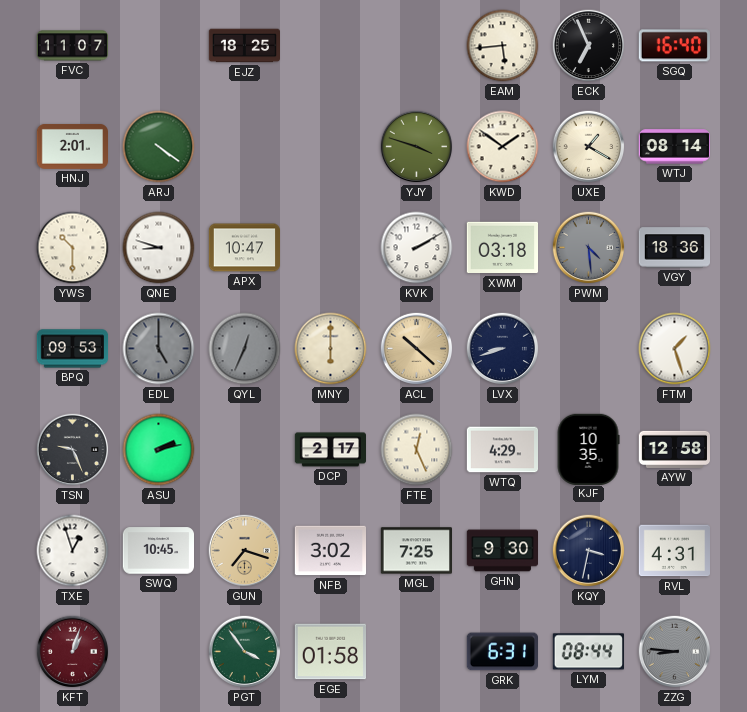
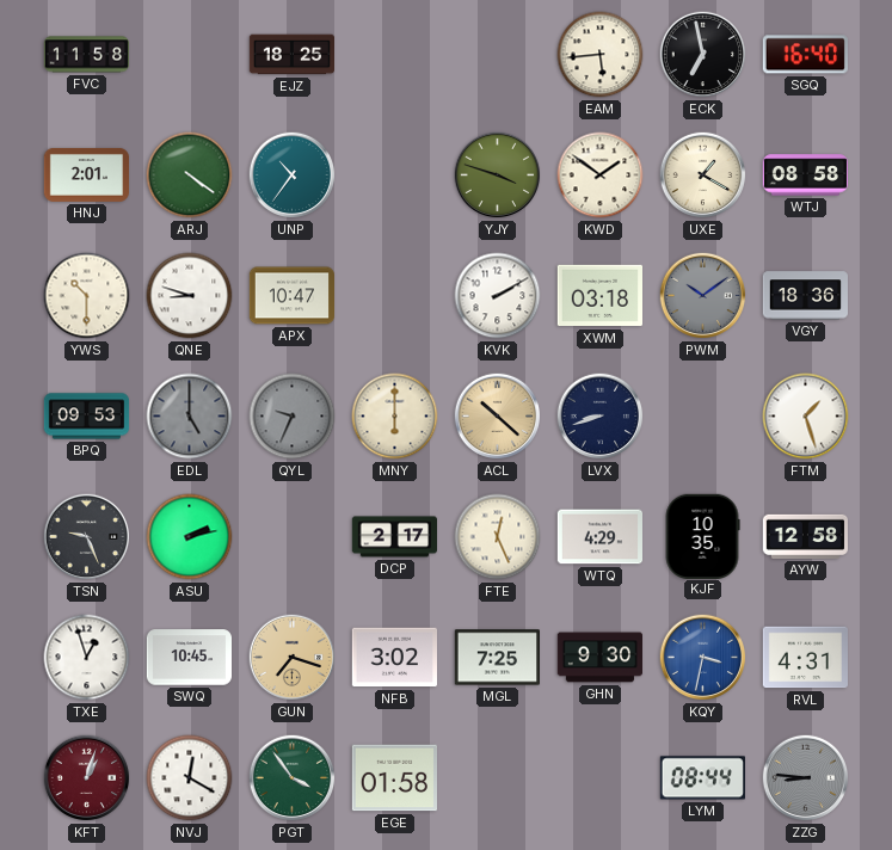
FVC: 11:07 -> 11:58 (86, 55)
ECK: 6:56 -> 6:58 (703, 55)
UNP: none -> 10:36 (293, 175)
WTJ: 08:14 -> 08:58 (805, 175)
PWM: 4:29 -> 10:09 (703, 296)
QYL: 12:34 -> 9:34 (293, 417)
KQY dial: navy -> blue (703, 658)
NVJ: none -> 12:20 (190, 778)
GRK: 6:31 -> none (502, 652)
